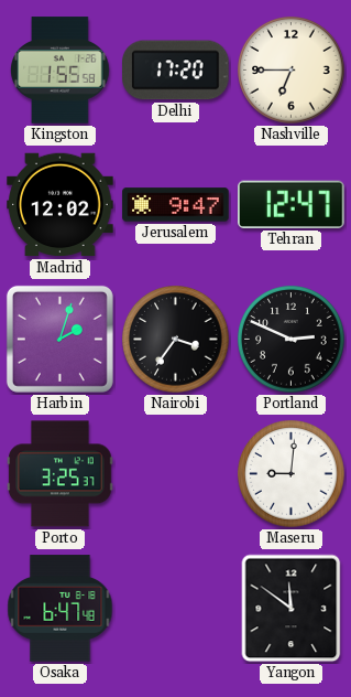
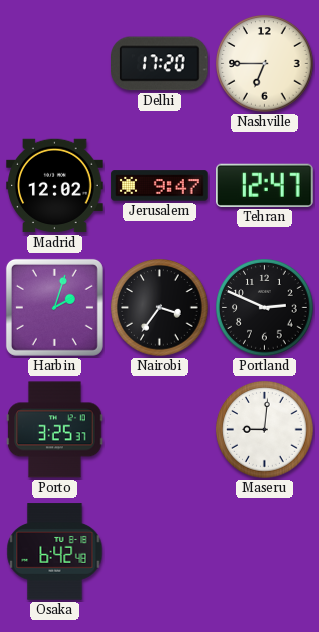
Kingston: 1:55 -> none (61, 71)
Osaka: 6:47 -> 6:42 (55, 552)
Yangon: 11:51 -> none (292, 609)
